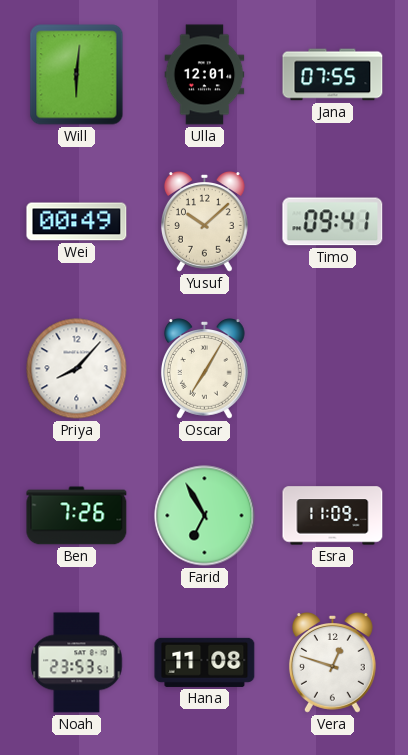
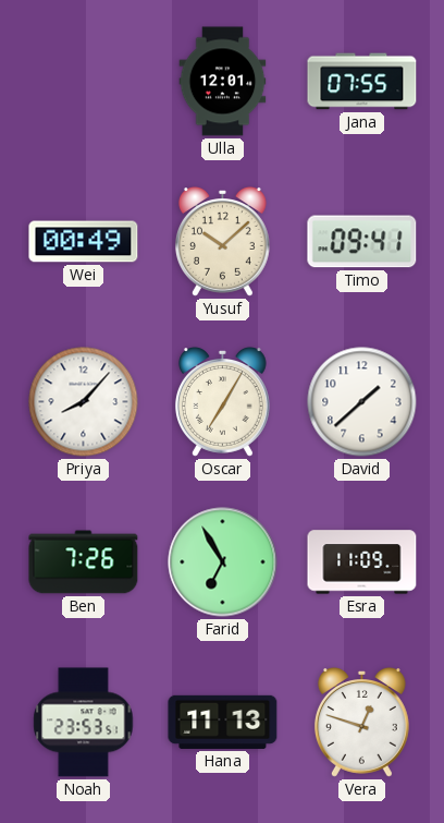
Will: 6:01 -> none (77, 75)
David: none -> 1:38 (362, 402)
Hana: 11:08 -> 11:13 (223, 722)
